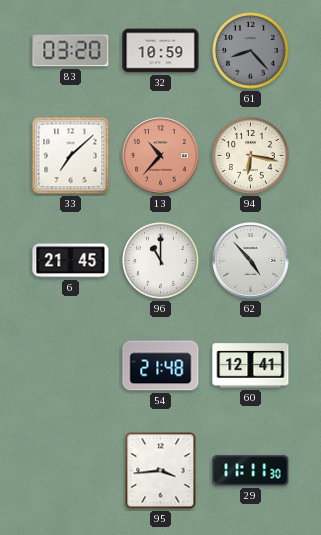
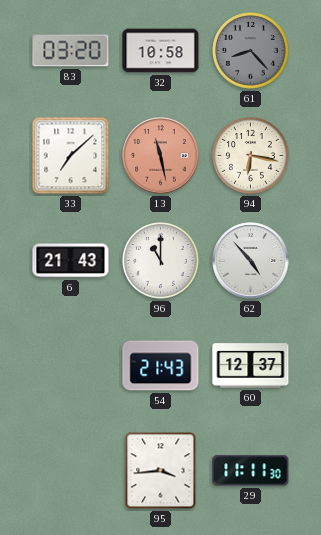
32: 10:59 -> 10:58 (161, 51)
13: 10:37 -> 11:28 (161, 156)
6: 21:45 -> 21:43 (71, 261)
54: 21:48 -> 21:43 (161, 366)
60: 12:41 -> 12:37 (251, 366)
